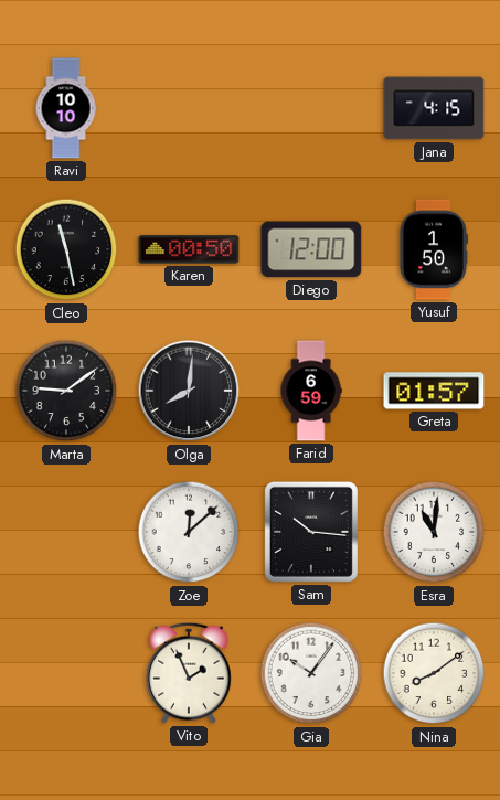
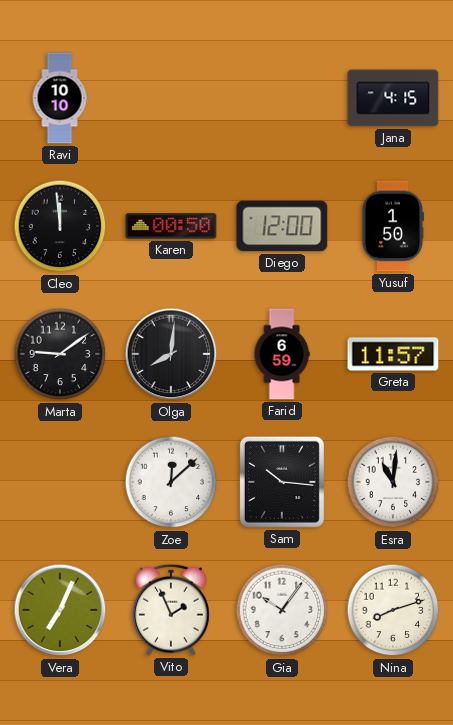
Cleo: 11:28 -> 11:59 (60, 226)
Greta: 01:57 -> 11:57 (393, 354)
Vera: none -> 7:04 (60, 610)
Nina: 8:09 -> 8:12 (393, 610)
